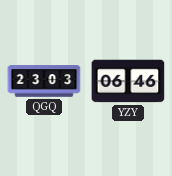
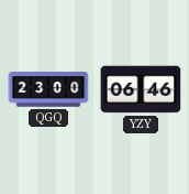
QGQ: 23:03 -> 23:00 (48, 89)
